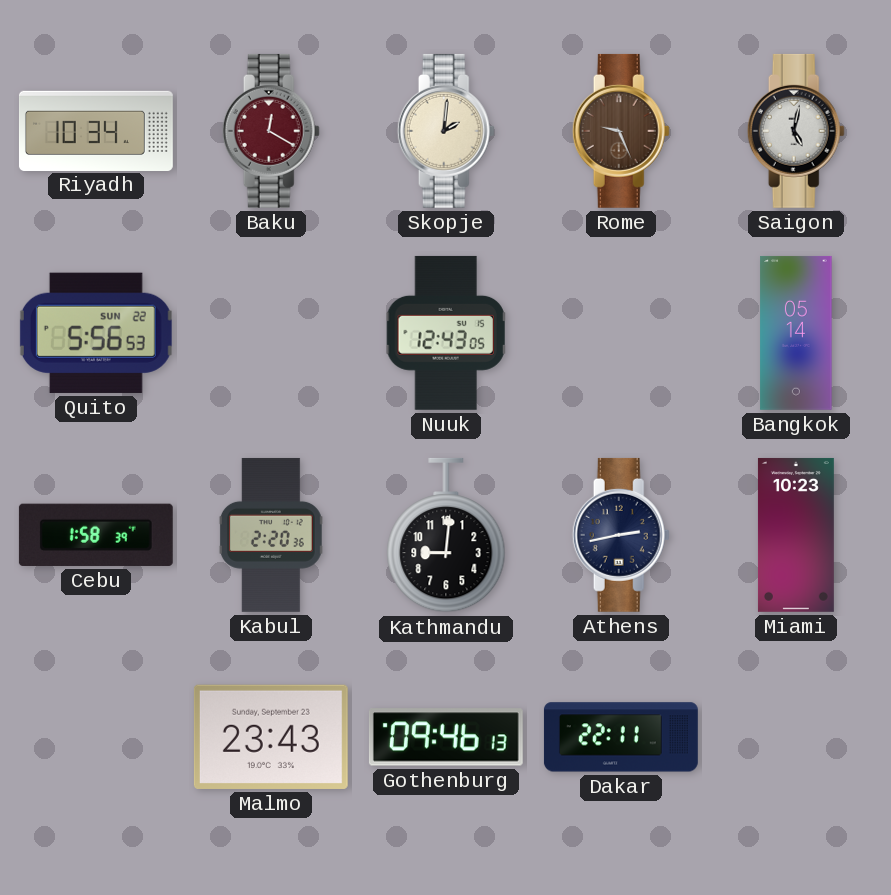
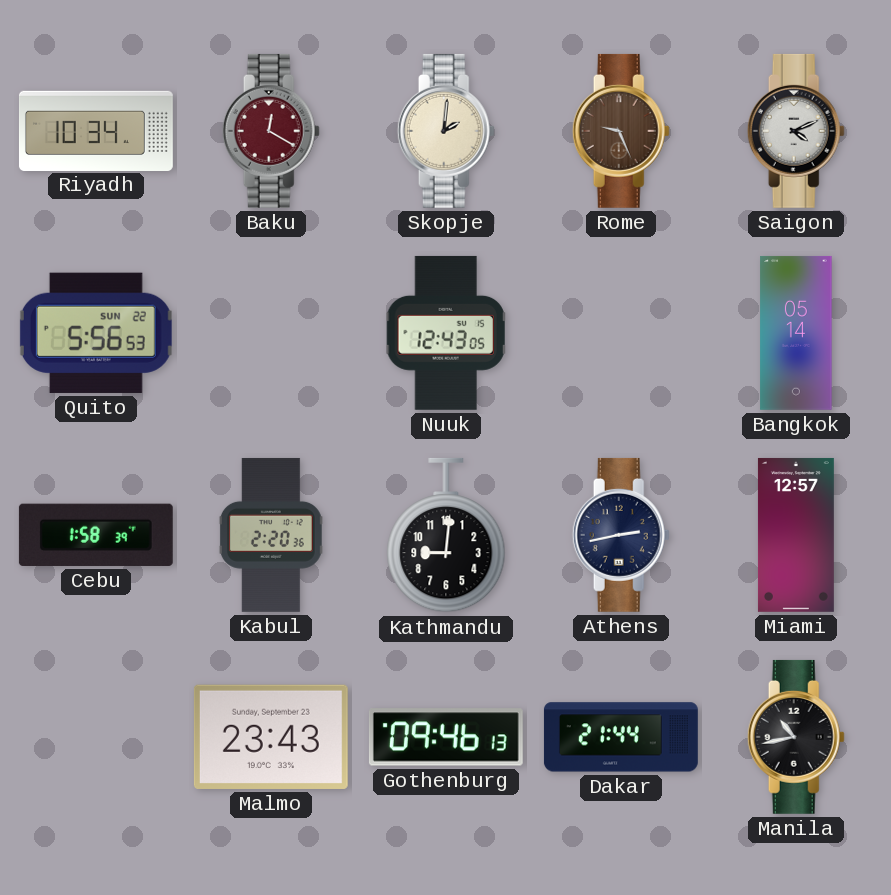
Saigon: 5:02 -> 4:11 (796, 131)
Miami: 10:23 -> 12:57 (796, 535)
Dakar: 22:11 -> 21:44 (621, 737)
Manila: none -> 10:43 (796, 737)
